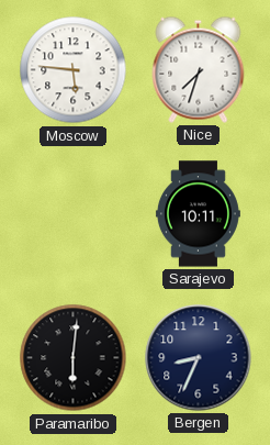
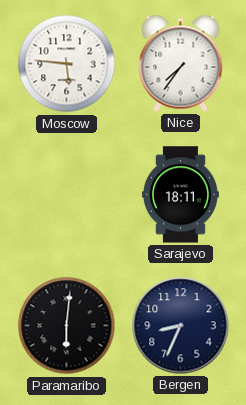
Nice: 7:33 -> 7:36 (181, 63)
Sarajevo: 10:11 -> 18:11 (180, 195)
